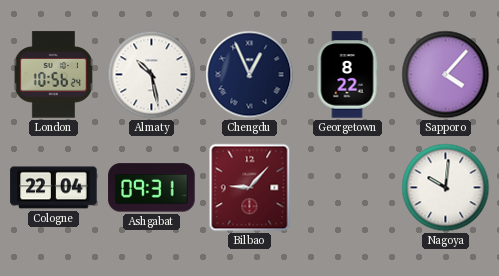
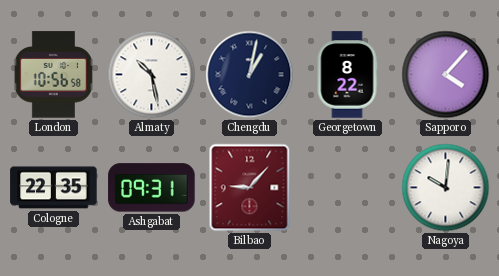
London: 10:56:24 -> 10:56:58 (53, 75)
Chengdu: 12:56 -> 1:02 (250, 75)
Cologne: 22:04 -> 22:35 (54, 188)
